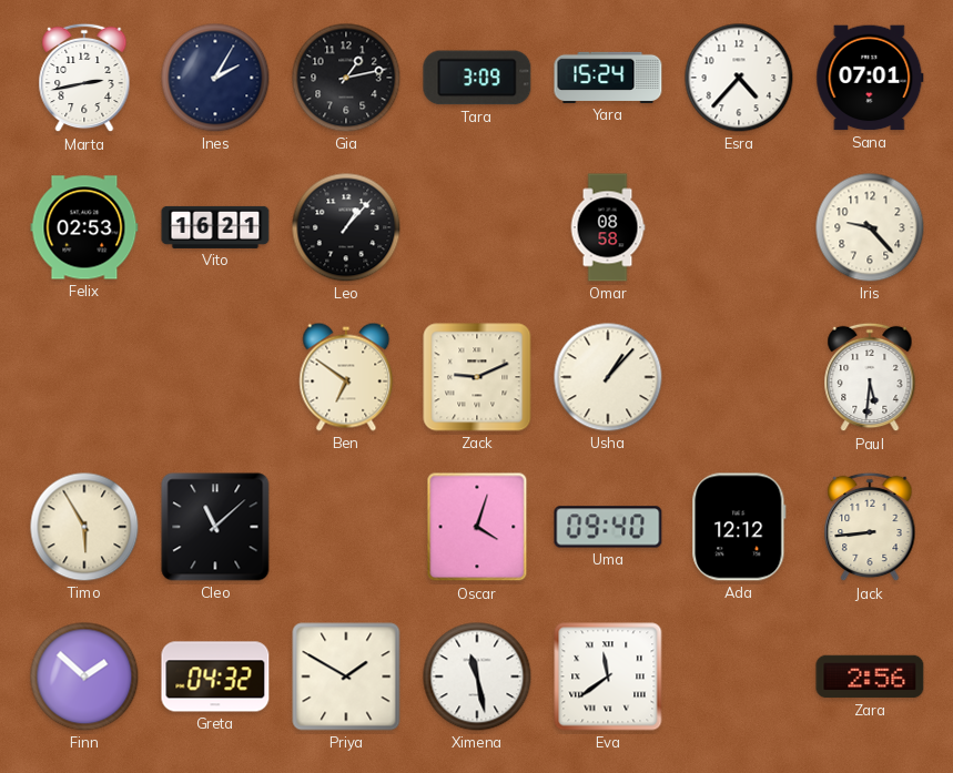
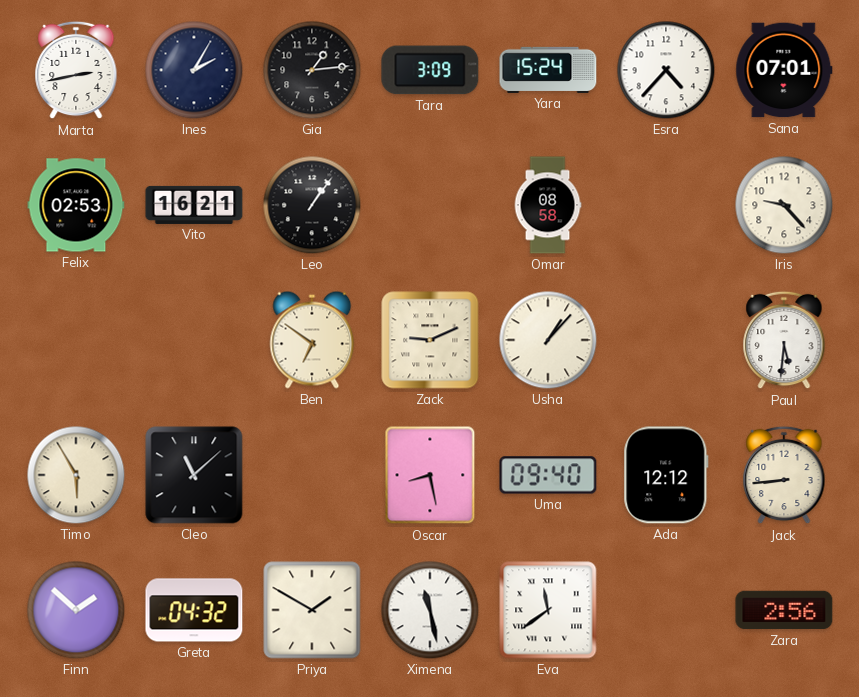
Gia: 1:13 -> 1:14 (312, 70)
Leo: 1:07 -> 1:06 (312, 205)
Oscar: 4:03 -> 8:28 (430, 475)
